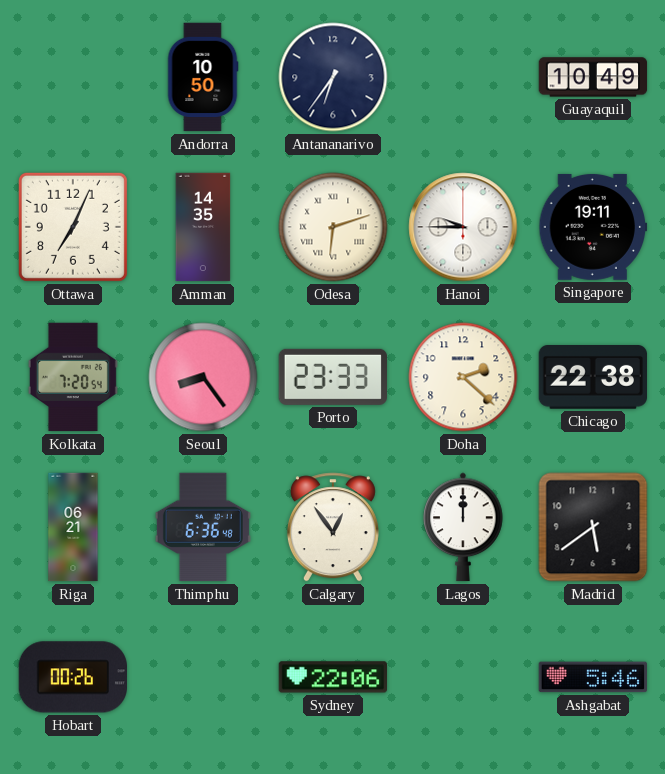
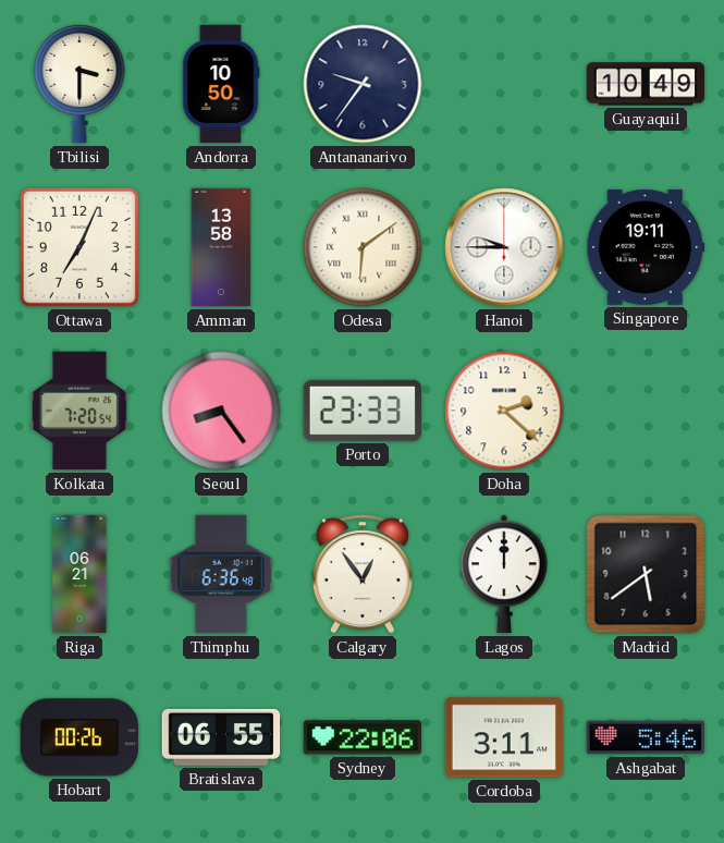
Tbilisi: none -> 3:30 (79, 85)
Antananarivo: 6:36 -> 9:36 (363, 84)
Amman: 14:35 -> 13:58 (221, 247)
Odesa: 6:12 -> 6:09 (363, 247)
Chicago: 22:38 -> none (592, 378)
Bratislava: none -> 06:55 (221, 737)
Cordoba: none -> 3:11 (503, 737)
